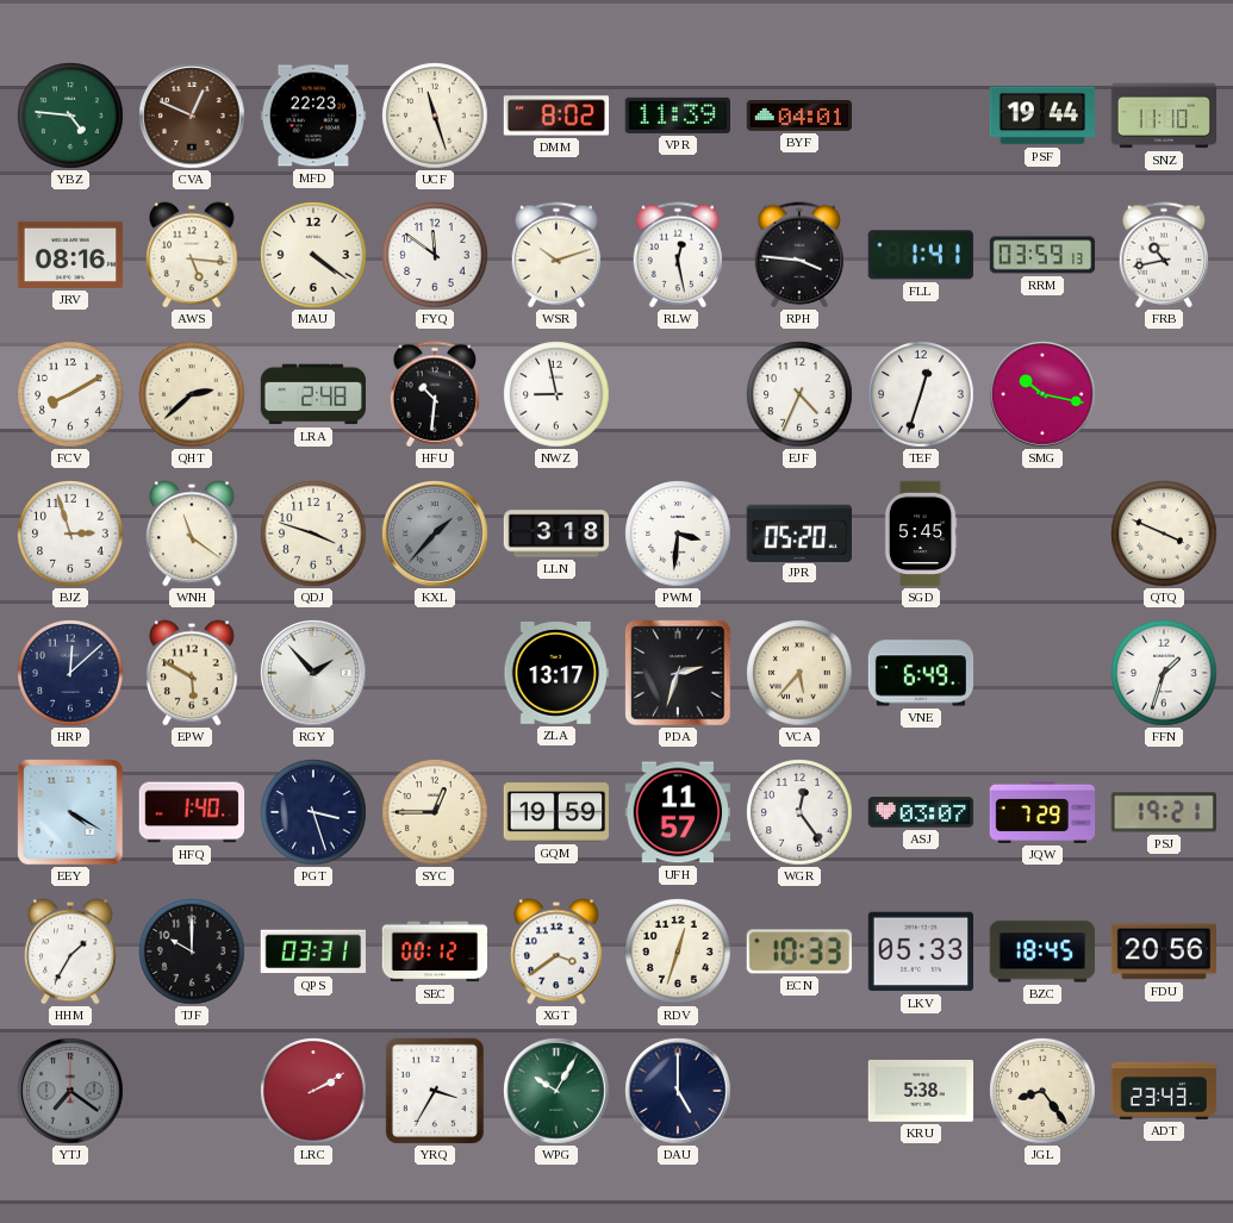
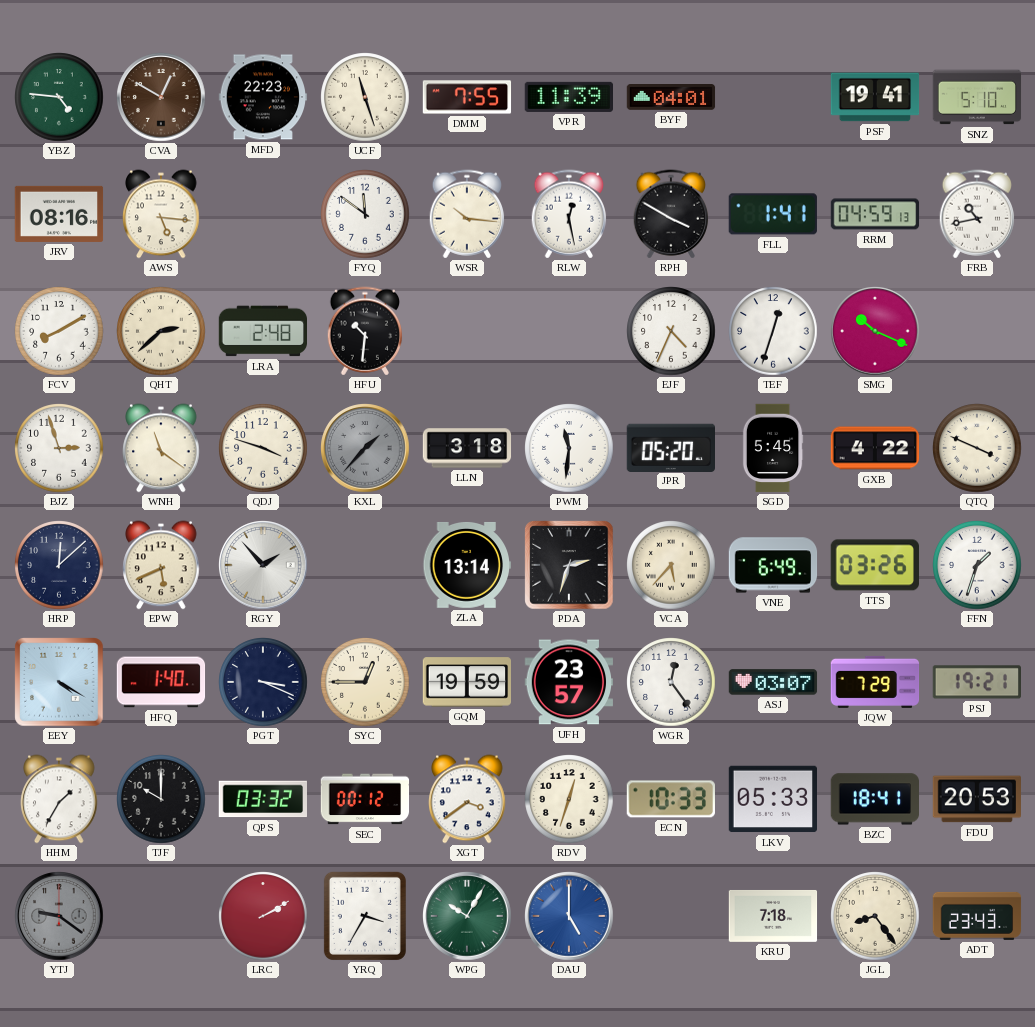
CVA: 12:49 -> 12:50 (161, 97)
DMM: 8:02 -> 7:55 (467, 97)
PSF: 19:44 -> 19:41 (875, 97)
SNZ: 11:10 -> 5:10 (977, 97)
MAU: 4:21 -> none (313, 255)
WSR: 10:12 -> 10:16 (467, 214)
RPH: 3:46 -> 3:50 (671, 214)
RRM: 03:59 -> 04:59 (875, 214)
NWZ: 8:58 -> none (556, 394)
SMG: 10:17 -> 10:19 (875, 331)
PWM: 3:31 -> 11:31 (569, 448)
GXB: none -> 4:22 (875, 448)
EPW: 5:50 -> 5:41 (161, 565)
ZLA: 13:17 -> 13:14 (467, 565)
TTS: none -> 03:26 (875, 565)
PGT: 3:27 -> 3:19 (263, 682)
UFH: 11:57 -> 23:57 (568, 682)
QPS: 03:31 -> 03:32 (262, 799)
BZC: 18:45 -> 18:41 (874, 799)
FDU: 20:56 -> 20:53 (976, 799)
YTJ: 7:21 -> 9:21 (59, 916)
DAU dial: navy -> blue (569, 916)
KRU: 5:38 -> 7:18 (773, 916)
